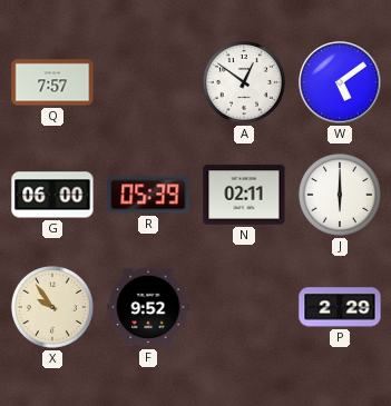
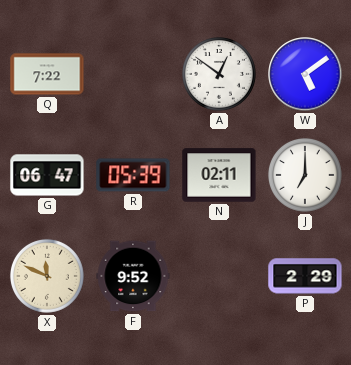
Q: 7:57 -> 7:22 (47, 74)
G: 06:00 -> 06:47 (47, 175)
J: 6:00 -> 7:00 (305, 175)
X: 9:54 -> 11:49 (47, 276)
